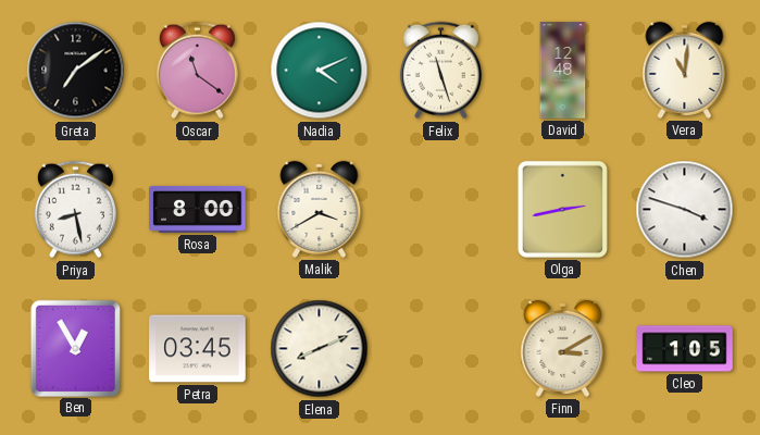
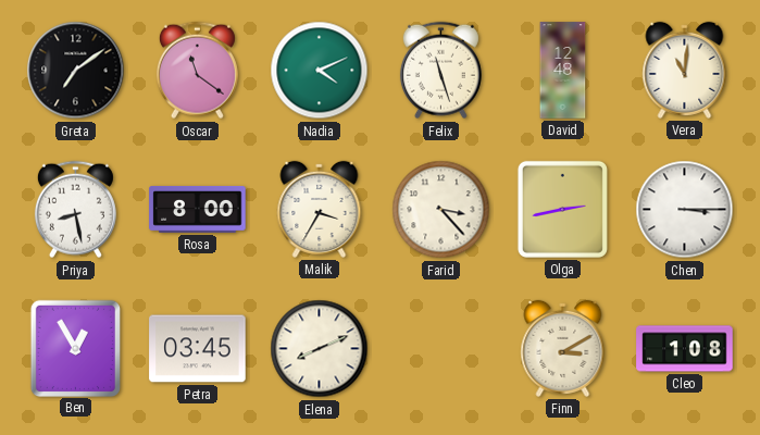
Malik: 3:40 -> 3:35 (320, 209)
Farid: none -> 3:23 (441, 210)
Chen: 3:48 -> 3:15 (685, 210)
Cleo: 1:05 -> 1:08 (685, 349)
